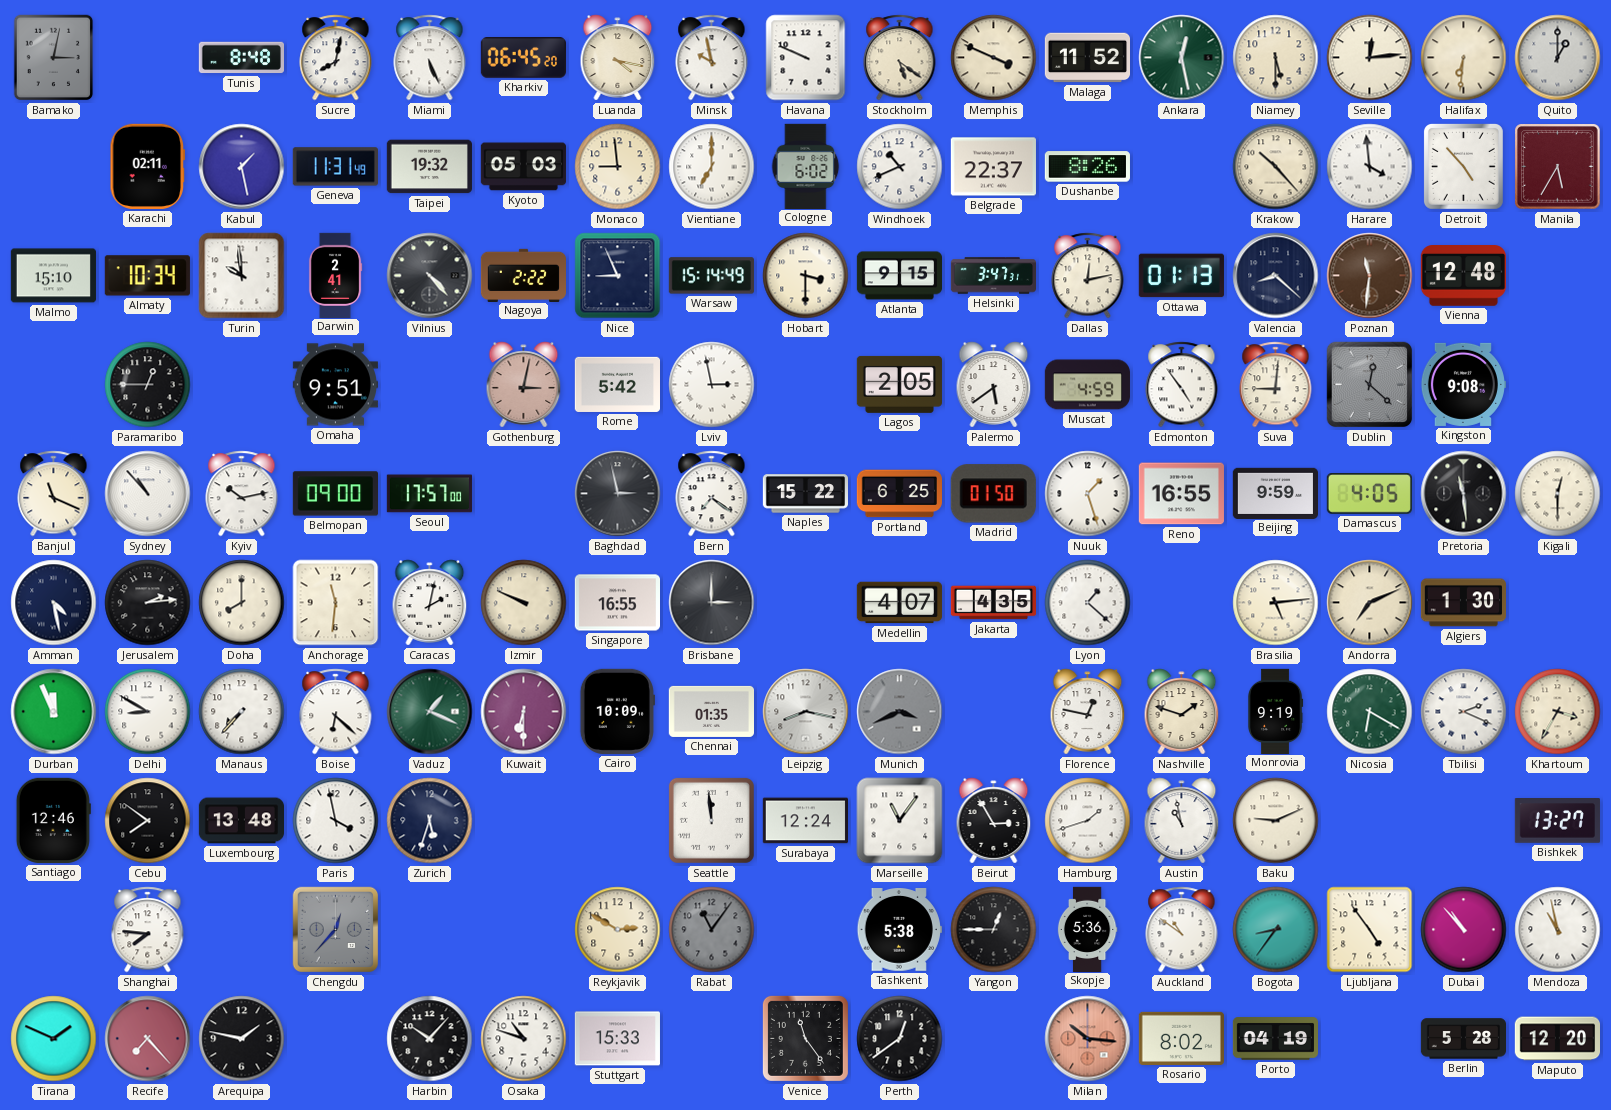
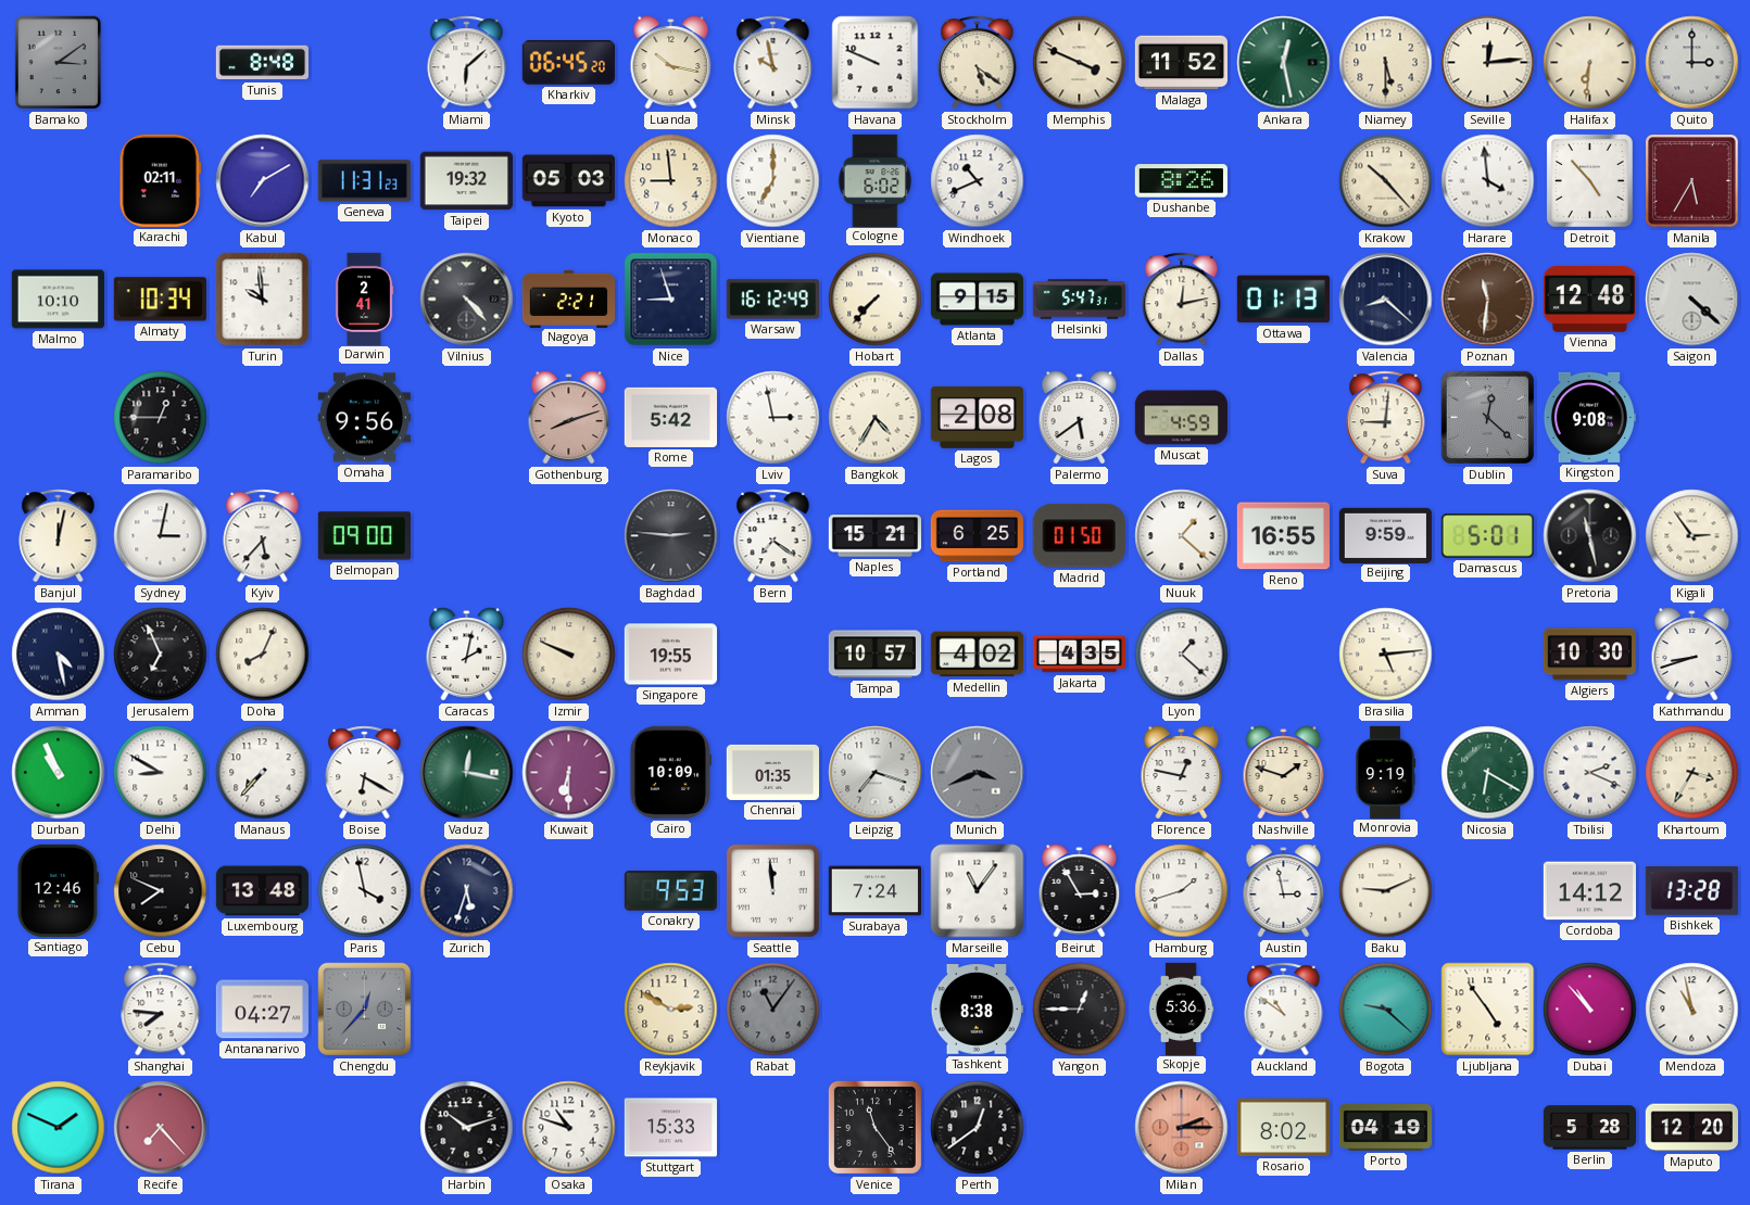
Bamako: 3:02 -> 3:09 (59, 63)
Sucre: 8:02 -> none (336, 58)
Miami: 5:26 -> 6:08 (467, 63)
Luanda: 4:17 -> 10:17 (671, 63)
Quito: 1:00 -> 3:00 (1692, 63)
Kabul: 1:28 -> 7:10 (263, 181)
Geneva: 11:31:49 -> 11:31:23 (364, 181)
Belgrade: 22:37 -> none (993, 167)
Malmo: 15:10 -> 10:10 (58, 300)
Nagoya: 2:22 -> 2:21 (568, 299)
Nice: 8:56 -> 8:57 (671, 300)
Warsaw: 15:14 -> 16:12 (772, 300)
Hobart: 3:30 -> 7:37 (876, 300)
Helsinki: 3:47 -> 5:47 (1079, 300)
Saigon: none -> 4:22 (1692, 300)
Omaha: 9:51 -> 9:56 (364, 418)
Gothenburg: 3:02 -> 8:12 (569, 418)
Bangkok: none -> 4:35 (876, 418)
Lagos: 2:05 -> 2:08 (977, 417)
Edmonton: 4:54 -> none (1182, 385)
Banjul: 11:19 -> 12:02 (59, 536)
Sydney: 10:53 -> 3:02 (161, 536)
Kyiv: 10:13 -> 5:37 (263, 536)
Seoul: 17:57 -> none (429, 494)
Baghdad: 2:58 -> 2:46 (671, 536)
Naples: 15:22 -> 15:21 (874, 536)
Nuuk: 1:27 -> 1:22 (1182, 536)
Damascus: 4:05 -> 5:01 (1487, 536)
Pretoria: 11:29 -> 11:28 (1590, 536)
Kigali: 12:30 -> 2:54 (1692, 536)
Jerusalem: 2:14 -> 6:56 (161, 655)
Doha: 8:00 -> 8:04 (263, 655)
Anchorage: 11:31 -> none (336, 603)
Singapore: 16:55 -> 19:55 (670, 655)
Brisbane: 3:00 -> none (712, 603)
Tampa: none -> 10:57 (874, 655)
Medellin: 4:07 -> 4:02 (977, 655)
Andorra: 7:11 -> none (1370, 603)
Algiers: 1:30 -> 10:30 (1589, 655)
Kathmandu: none -> 8:42 (1692, 655)
Durban: 11:56 -> 10:56 (59, 773)
Boise: 6:22 -> 6:20 (365, 773)
Vaduz: 1:19 -> 12:17 (467, 773)
Leipzig: 8:17 -> 7:18 (876, 773)
Cebu: 7:51 -> 7:49 (161, 891)
Conakry: none -> 9:53 (670, 891)
Surabaya: 12:24 -> 7:24 (874, 891)
Austin: 10:58 -> 2:58 (1284, 891)
Cordoba: none -> 14:12 (1589, 891)
Bishkek: 13:27 -> 13:28 (1691, 891)
Antananarivo: none -> 04:27 (262, 1010)
Tashkent: 5:38 -> 8:38 (977, 1010)
Bogota: 8:36 -> 9:22 (1386, 1010)
Arequipa: 1:47 -> none (242, 1039)
Harbin: 10:07 -> 10:12 (467, 1128)
Milan: 10:16 -> 2:15 (1182, 1128)
